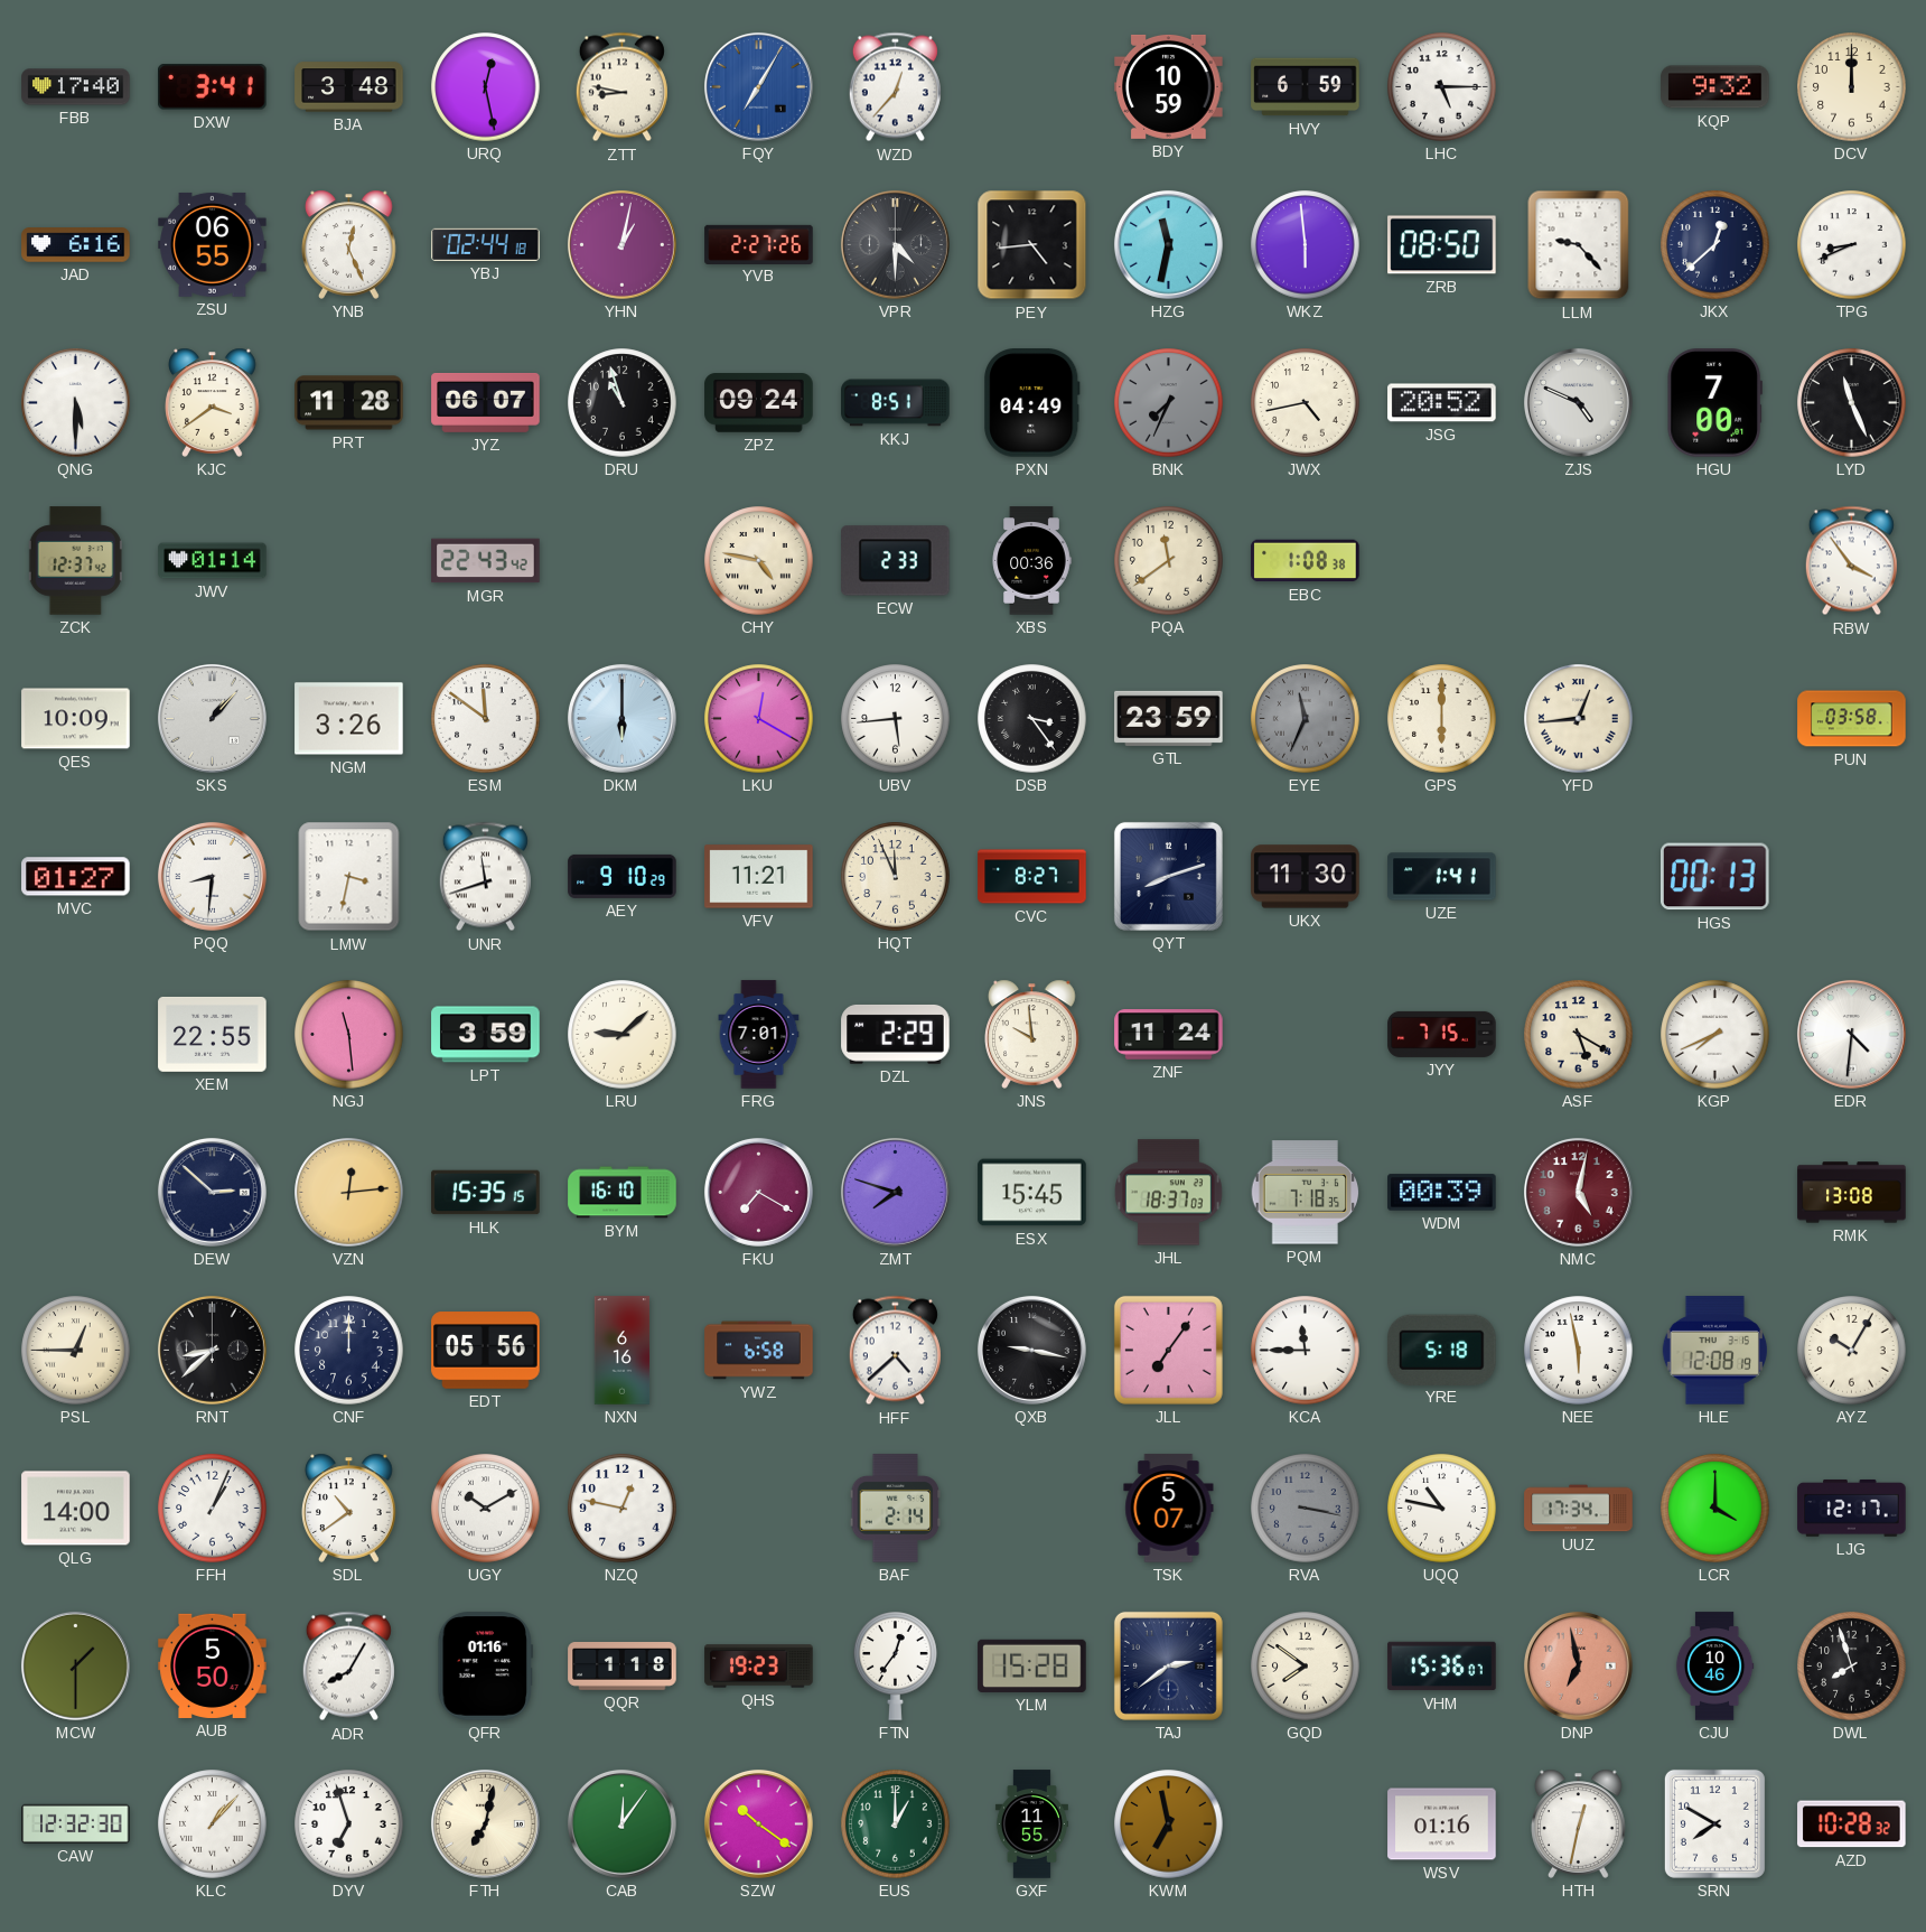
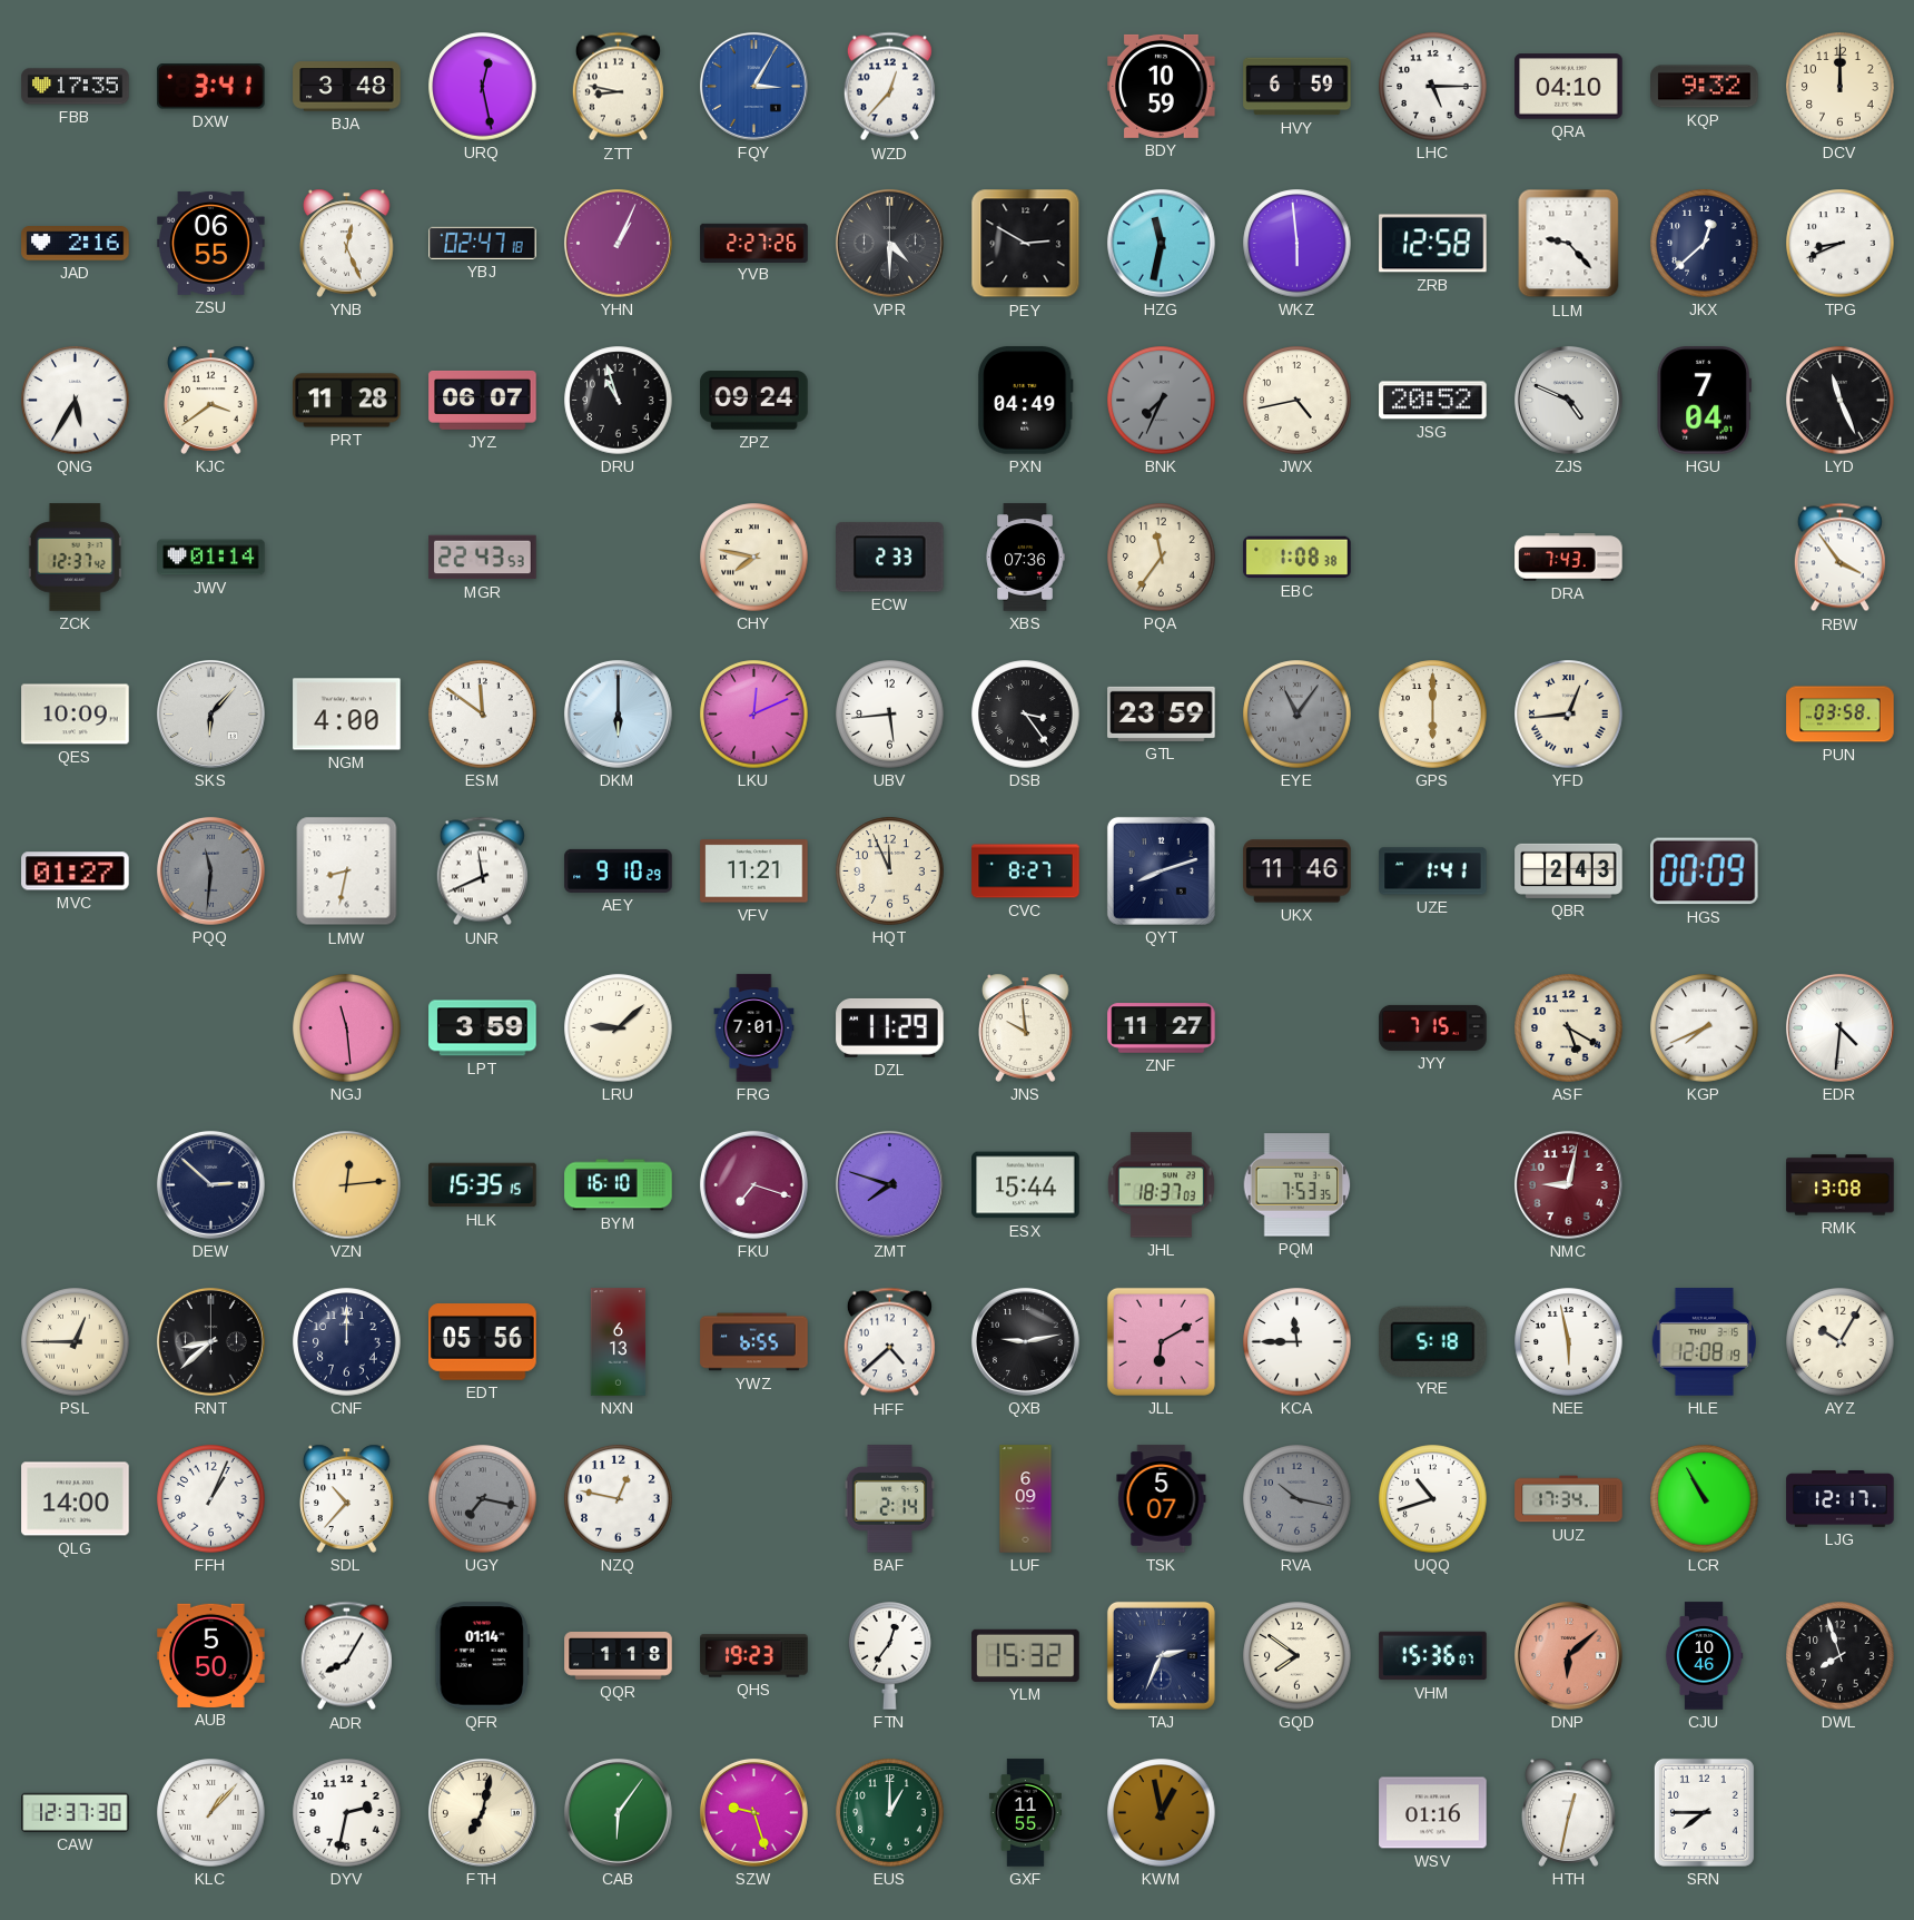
FBB: 17:40 -> 17:35 (76, 87)
FQY: 7:05 -> 3:05 (753, 86)
QRA: none -> 04:10 (1569, 87)
JAD: 6:16 -> 2:16 (76, 244)
YBJ: 02:44 -> 02:47 (483, 243)
YHN: 1:02 -> 1:04 (618, 243)
PEY: 4:44 -> 2:50 (1026, 244)
ZRB: 08:50 -> 12:58 (1433, 244)
QNG: 5:30 -> 5:35 (76, 401)
KKJ: 8:51 -> none (896, 403)
HGU: 7:00 -> 7:04 (1704, 401)
MGR: 22:43:42 -> 22:43:53 (483, 558)
CHY: 4:47 -> 7:47 (754, 558)
XBS: 00:36 -> 07:36 (1025, 558)
PQA: 11:39 -> 11:36 (1162, 558)
DRA: none -> 7:43 (1569, 558)
SKS: 1:07 -> 6:07 (210, 713)
NGM: 3:26 -> 4:00 (347, 715)
LKU: 12:20 -> 12:11 (754, 715)
EYE: 11:34 -> 11:06 (1298, 715)
PQQ: 8:31 -> 11:31 (210, 870)
PQQ dial: white -> grey (210, 870)
LMW: 3:32 -> 8:32 (347, 872)
UNR: 11:42 -> 11:41 (482, 872)
UKX: 11:30 -> 11:46 (1298, 872)
QBR: none -> 2:43 (1569, 870)
HGS: 00:13 -> 00:09 (1705, 872)
XEM: 22:55 -> none (213, 1034)
DZL: 2:29 -> 11:29 (890, 1027)
ZNF: 11:24 -> 11:27 (1162, 1028)
FKU: 7:20 -> 7:18 (753, 1184)
ESX: 15:45 -> 15:44 (1026, 1185)
PQM: 7:18 -> 7:53 (1298, 1185)
WDM: 00:39 -> none (1442, 1193)
NMC: 5:02 -> 9:02 (1568, 1184)
NXN: 6:16 -> 6:13 (619, 1342)
YWZ: 6:58 -> 6:55 (754, 1342)
QXB: 9:17 -> 9:13 (1025, 1341)
JLL: 7:06 -> 6:10 (1161, 1341)
SDL: 10:39 -> 10:37 (347, 1498)
UGY: 10:10 -> 7:17 (483, 1499)
UGY dial: white -> grey (483, 1499)
LUF: none -> 6:09 (1026, 1499)
RVA: 3:17 -> 10:17 (1298, 1499)
UQQ: 10:47 -> 10:42 (1433, 1499)
LCR: 4:00 -> 10:55 (1705, 1499)
MCW: 1:30 -> none (75, 1665)
QFR: 01:16 -> 01:14 (483, 1656)
YLM: 15:28 -> 15:32 (1026, 1655)
TAJ: 2:39 -> 2:34 (1161, 1655)
DNP: 6:58 -> 6:08 (1568, 1655)
CAW: 12:32 -> 12:37 (76, 1812)
DYV: 6:57 -> 2:32 (347, 1813)
CAB: 12:06 -> 6:06 (618, 1812)
SZW: 10:21 -> 9:27 (753, 1812)
KWM: 6:58 -> 12:58 (1162, 1813)
SRN: 7:50 -> 7:45 (1704, 1812)
AZD: 10:28 -> none (1852, 1824)
